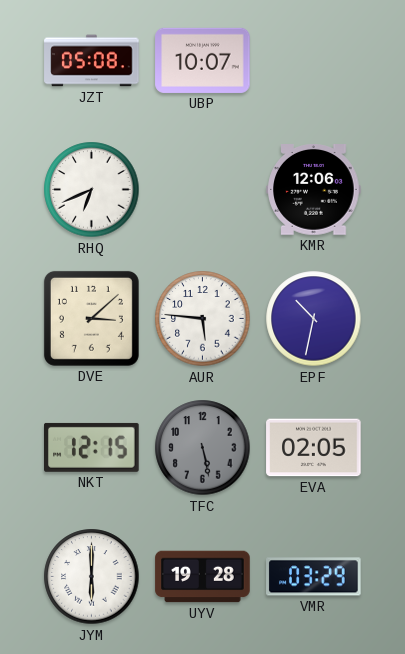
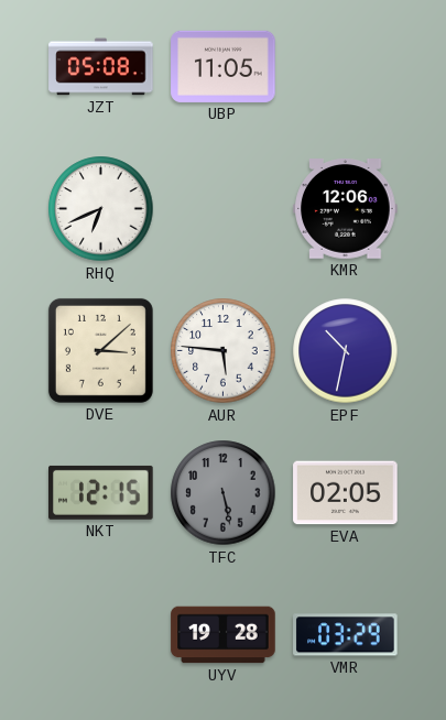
UBP: 10:07 -> 11:05 (224, 66)
JYM: 6:00 -> none (92, 577)
